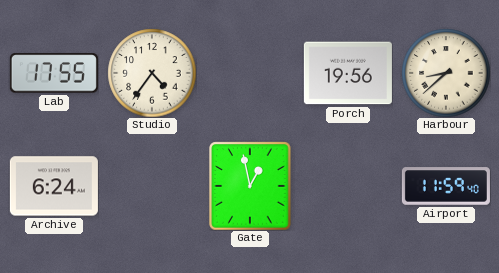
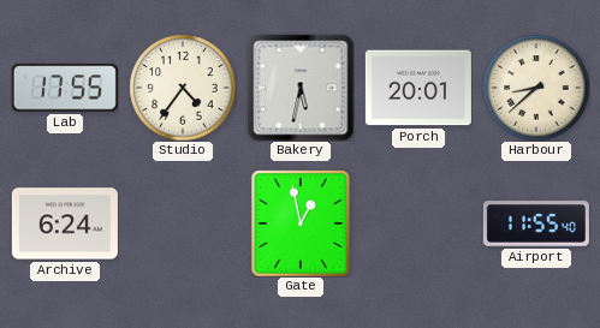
Bakery: none -> 5:32 (301, 88)
Porch: 19:56 -> 20:01 (418, 88)
Airport: 11:59 -> 11:55 (536, 223)
